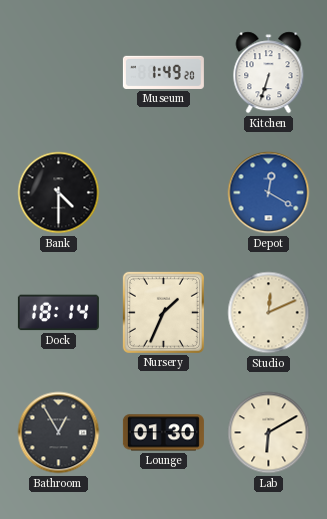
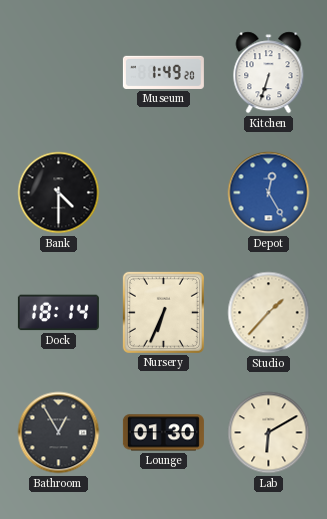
Depot: 12:20 -> 12:25 (269, 193)
Nursery: 1:34 -> 6:34 (163, 312)
Studio: 12:11 -> 1:37 (269, 313)
